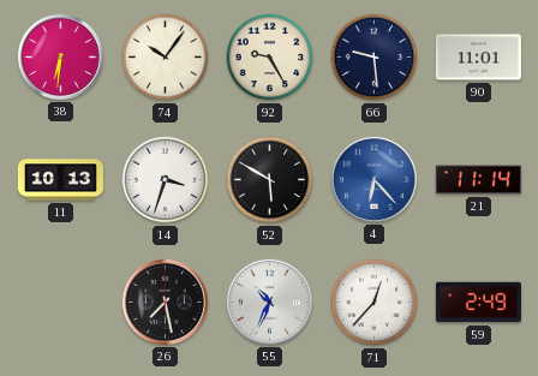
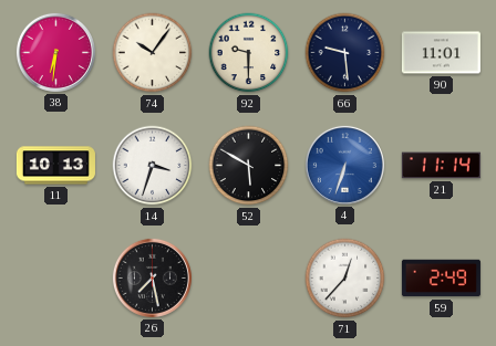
92: 9:25 -> 9:30 (249, 53)
4: 6:23 -> 6:33 (344, 165)
55: 10:34 -> none (269, 302)
